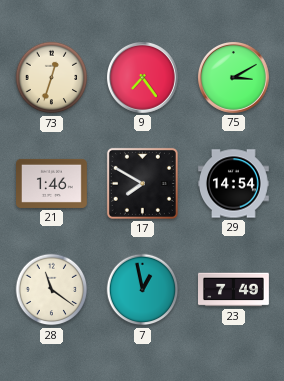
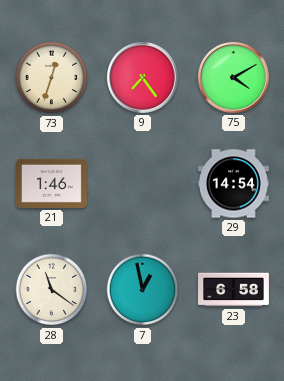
75: 3:10 -> 4:10 (233, 77)
17: 7:50 -> none (142, 183)
23: 7:49 -> 6:58 (234, 290)
